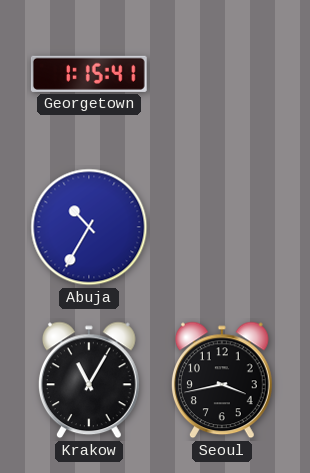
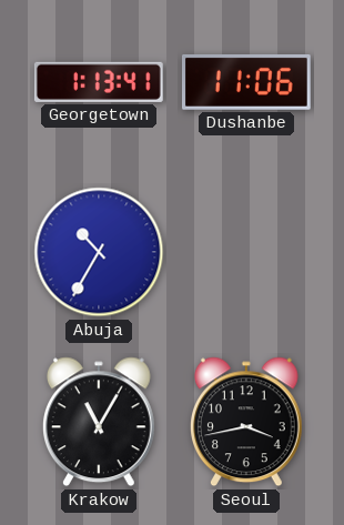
Georgetown: 1:15 -> 1:13 (99, 82)
Dushanbe: none -> 11:06 (246, 82)
